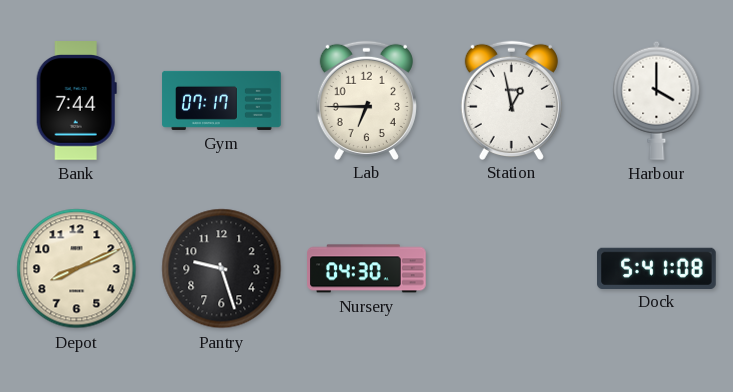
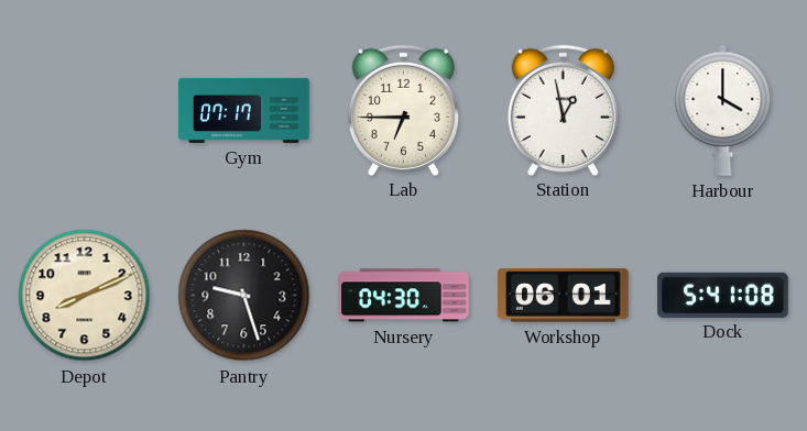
Bank: 7:44 -> none (76, 101)
Workshop: none -> 06:01 (564, 296)
